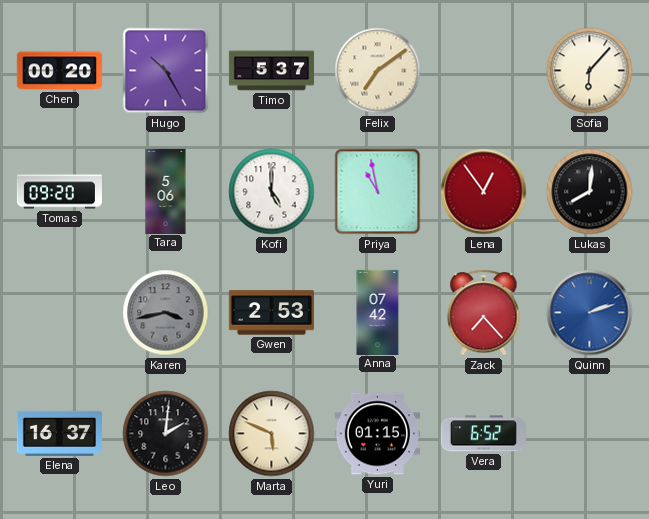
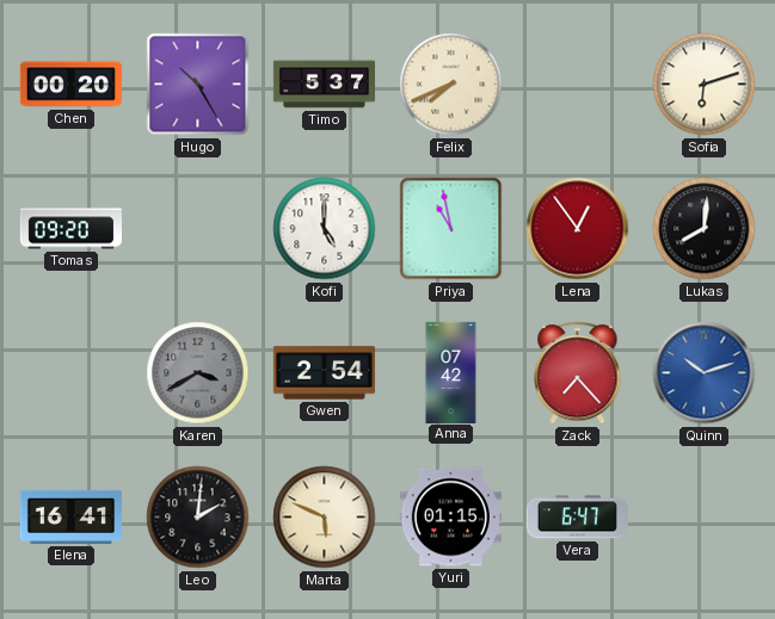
Felix: 7:09 -> 7:41 (451, 85)
Sofia: 6:07 -> 6:12 (705, 85)
Tara: 5:06 -> none (166, 191)
Karen: 3:43 -> 3:40 (198, 373)
Gwen: 2:53 -> 2:54 (324, 373)
Quinn: 2:12 -> 10:12 (705, 373)
Elena: 16:37 -> 16:41 (70, 516)
Vera: 6:52 -> 6:47 (577, 518)
